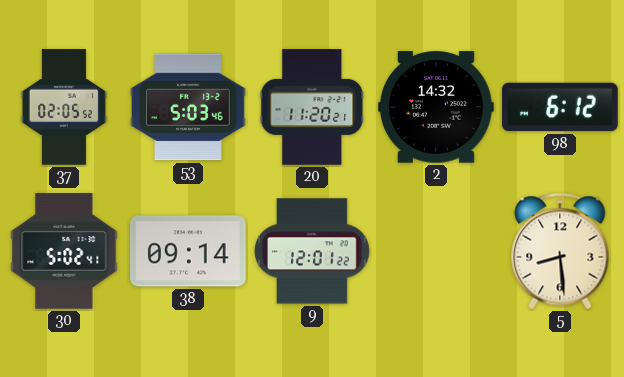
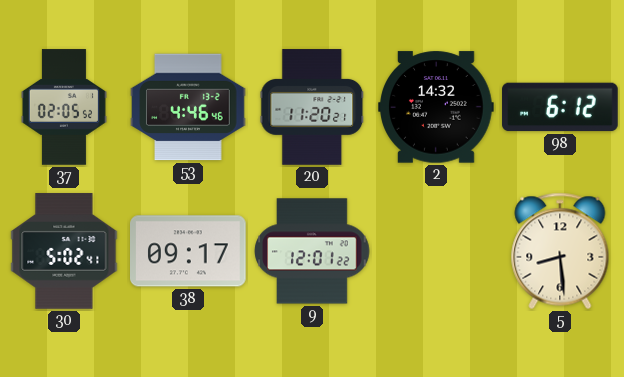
53: 5:03 -> 4:46 (188, 107)
38: 09:14 -> 09:17 (189, 251)
